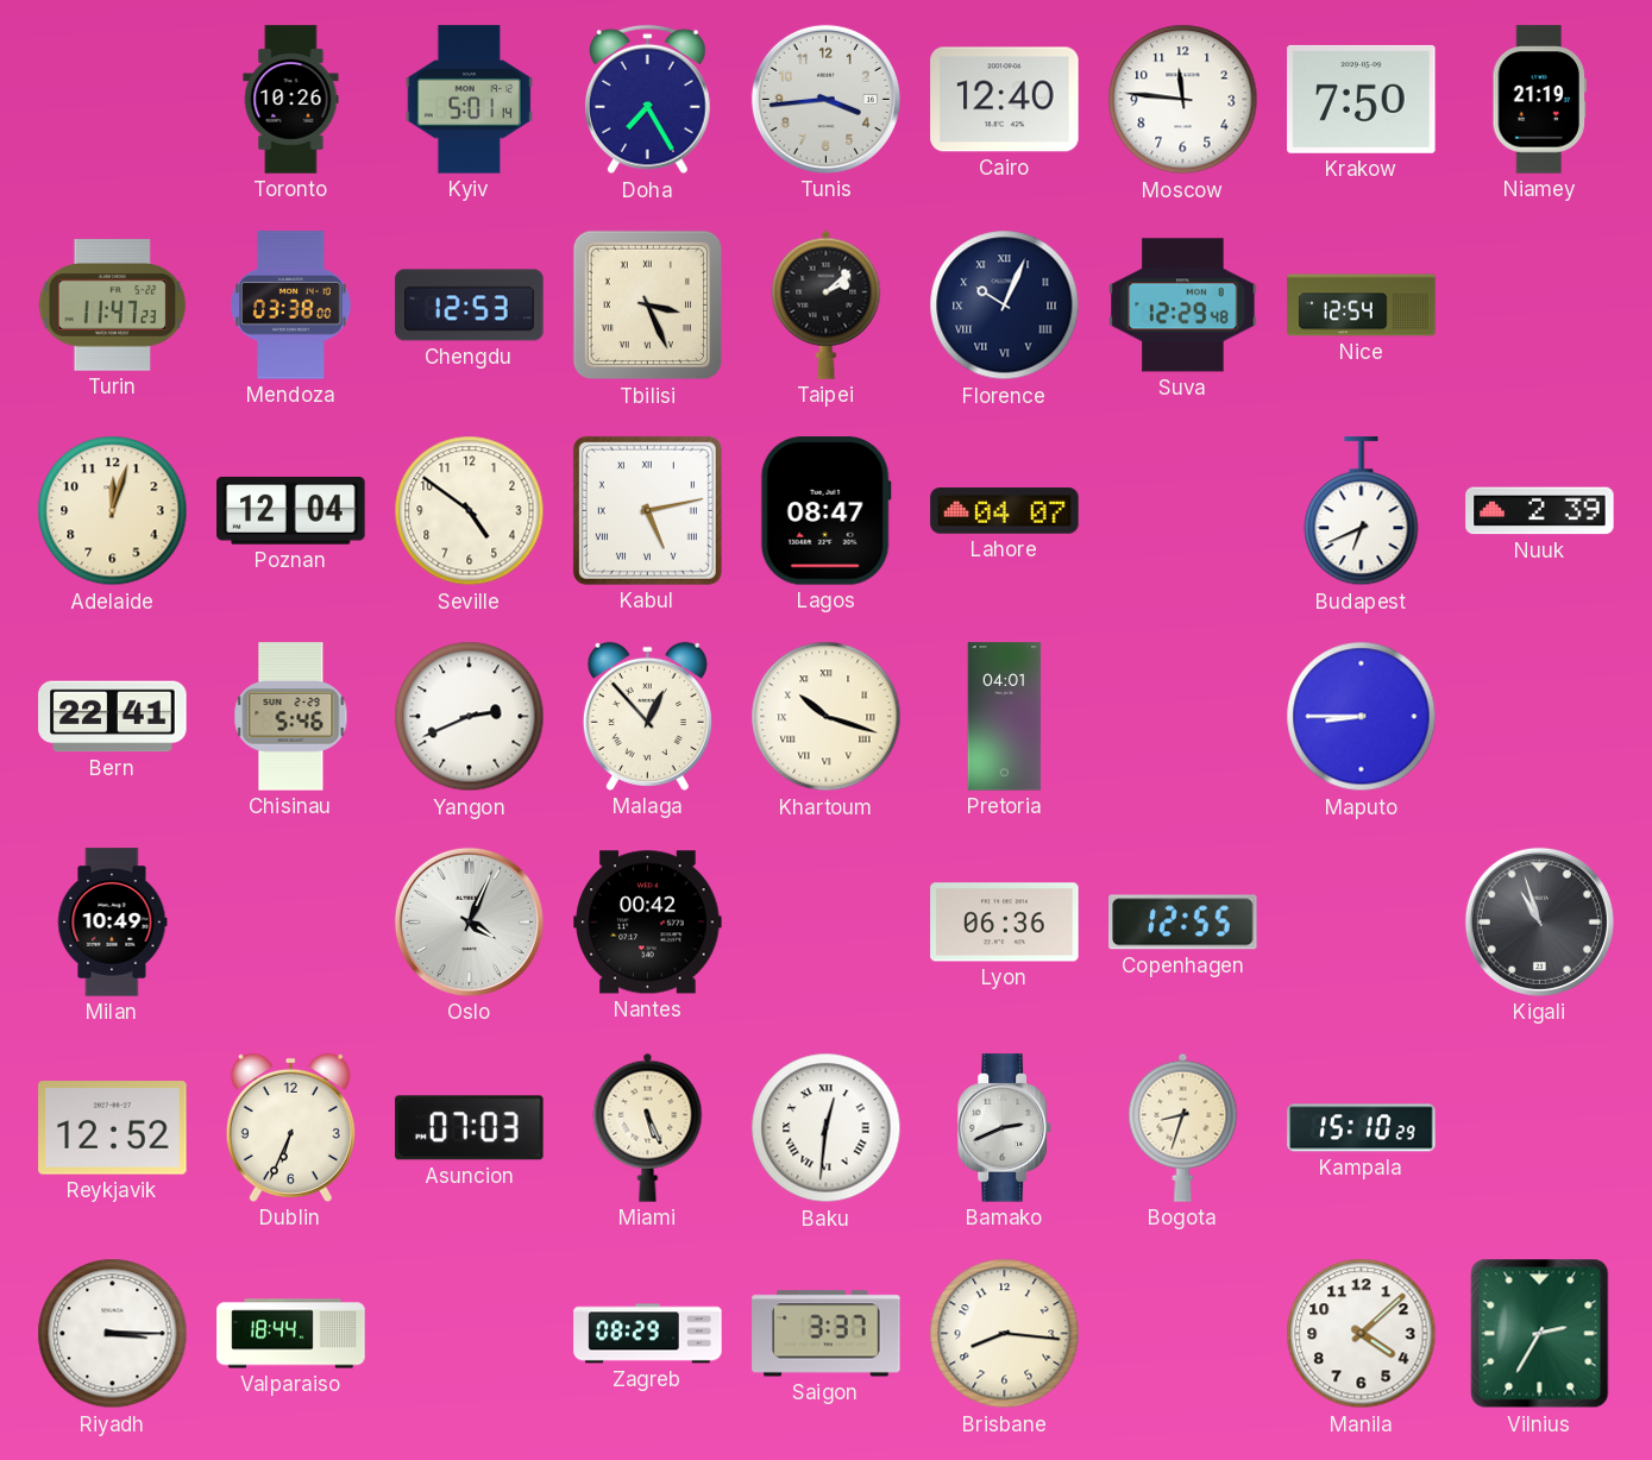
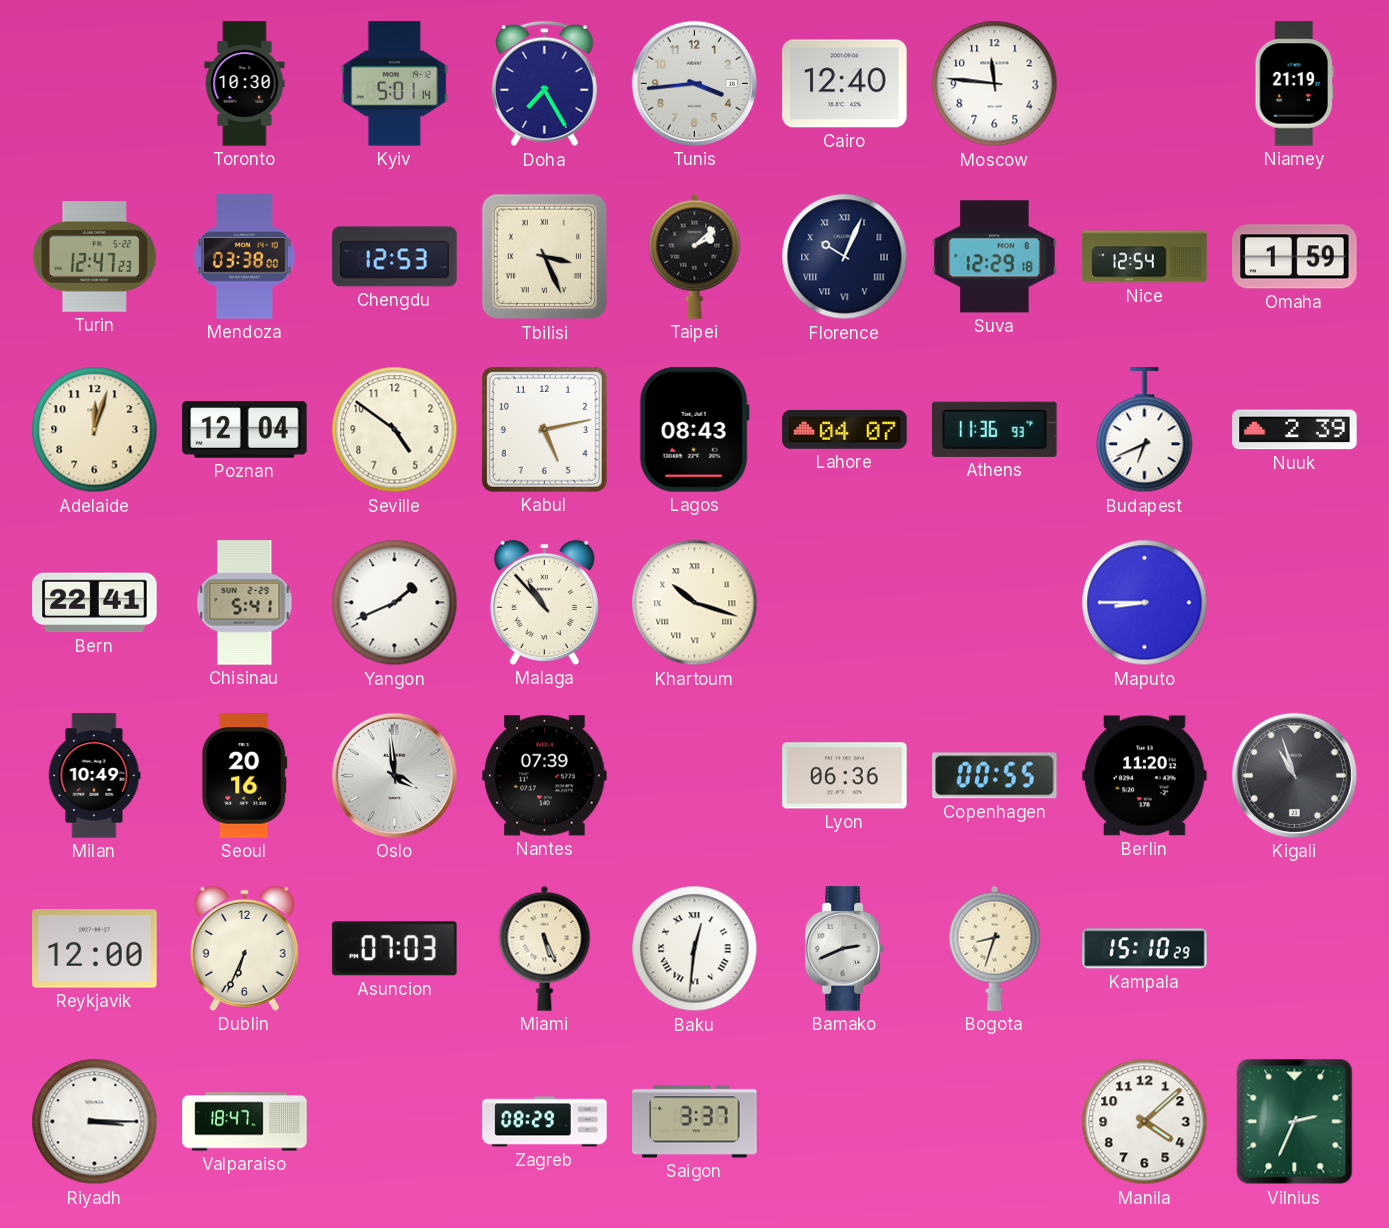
Toronto: 10:26 -> 10:30 (245, 84)
Krakow: 7:50 -> none (1362, 99)
Turin: 11:47 -> 12:47 (95, 257)
Suva: 12:29:48 -> 12:29:18 (995, 257)
Omaha: none -> 1:59 (1295, 257)
Kabul numerals: Roman -> Arabic (544, 429)
Lagos: 08:47 -> 08:43 (694, 430)
Athens: none -> 11:36 (995, 429)
Chisinau: 5:46 -> 5:41 (245, 603)
Yangon: 2:41 -> 1:41 (395, 603)
Malaga: 12:53 -> 10:53 (544, 602)
Pretoria: 04:01 -> none (1005, 717)
Seoul: none -> 20:16 (245, 776)
Oslo: 4:04 -> 3:59 (394, 775)
Nantes: 00:42 -> 07:39 (545, 776)
Copenhagen: 12:55 -> 00:55 (995, 776)
Berlin: none -> 11:20 (1145, 776)
Reykjavik: 12:52 -> 12:00 (95, 949)
Valparaiso: 18:44 -> 18:47 (245, 1122)
Brisbane: 8:16 -> none (1005, 1334)
Vilnius: 2:35 -> 2:34 (1295, 1122)
